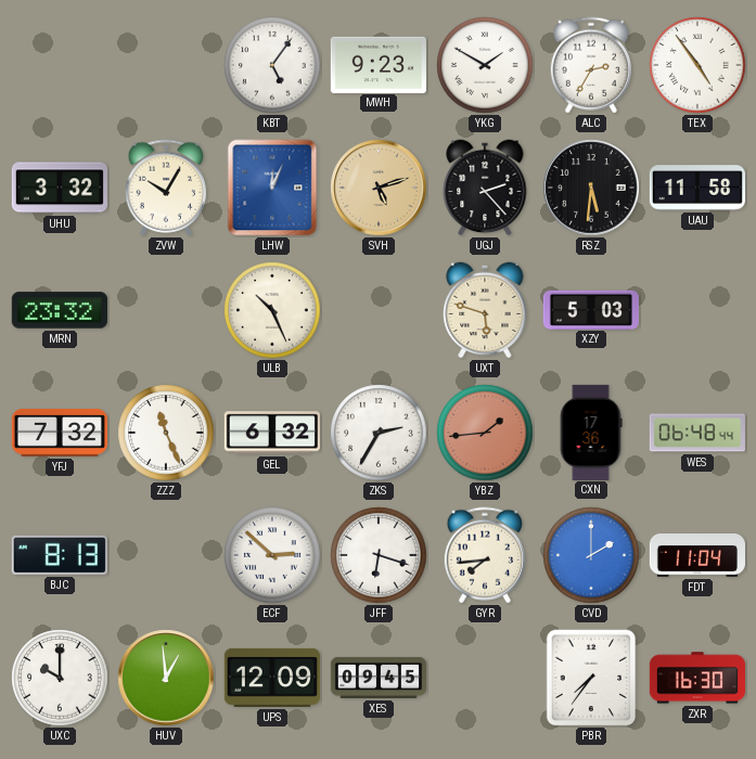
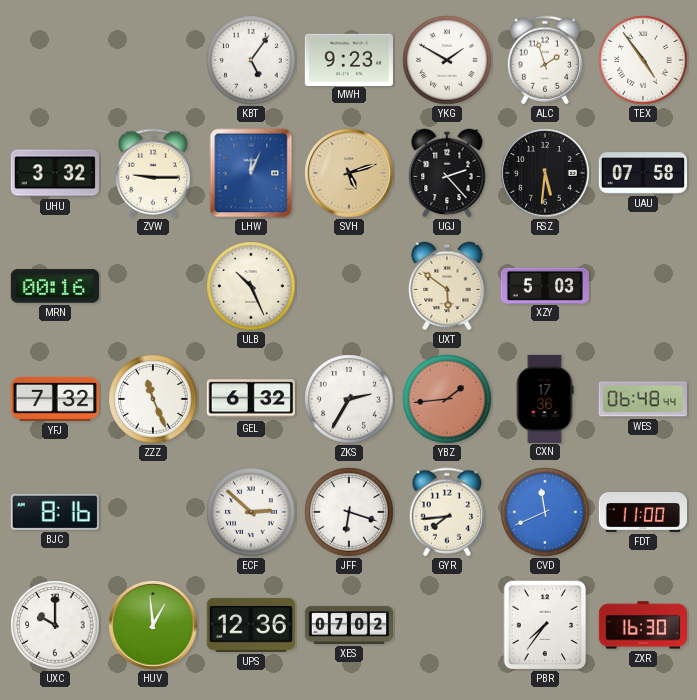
ALC: 2:35 -> 1:57 (545, 60)
ZVW: 10:05 -> 9:15 (153, 173)
UAU: 11:58 -> 07:58 (642, 173)
MRN: 23:32 -> 00:16 (55, 286)
UXT: 5:48 -> 5:51 (447, 286)
BJC: 8:13 -> 8:16 (55, 512)
CVD: 2:00 -> 11:41 (545, 512)
FDT: 11:04 -> 11:00 (642, 513)
UPS: 12:09 -> 12:36 (251, 625)
XES: 09:45 -> 07:02 (348, 625)
